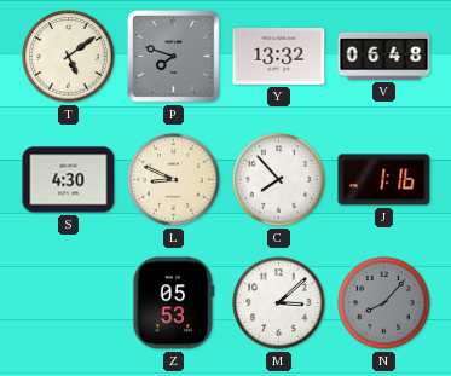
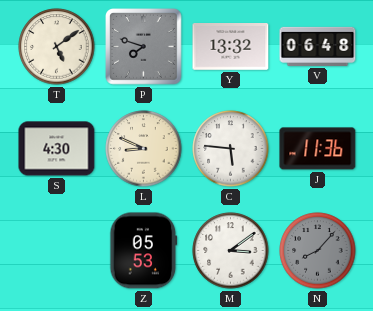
C: 7:53 -> 5:46 (231, 149)
J: 1:16 -> 11:36 (318, 149)
M: 3:08 -> 3:09 (231, 251)
